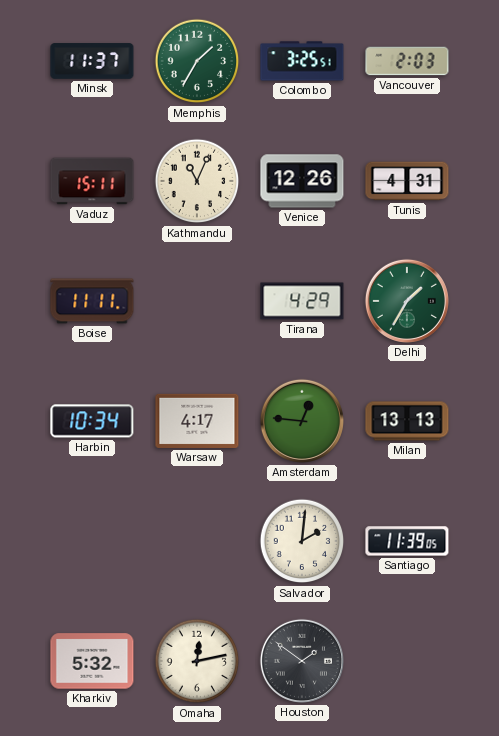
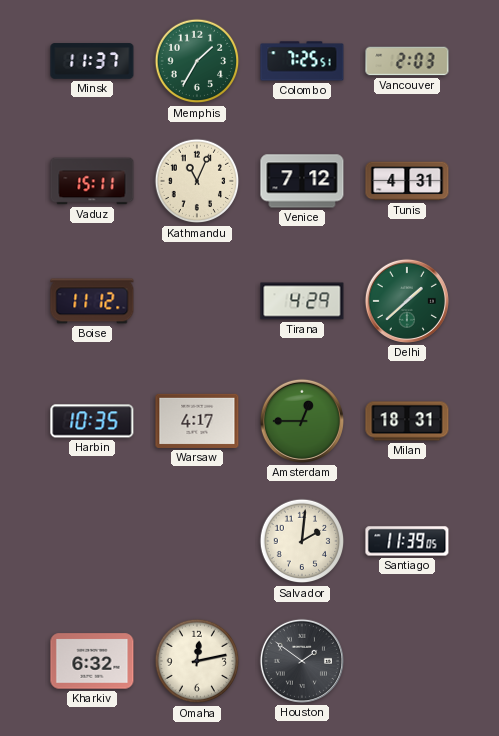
Colombo: 3:25 -> 7:25 (302, 61)
Venice: 12:26 -> 7:12 (302, 181)
Boise: 11:11 -> 11:12 (92, 301)
Delhi: 1:35 -> 1:38 (407, 301)
Harbin: 10:34 -> 10:35 (92, 421)
Amsterdam: 12:46 -> 12:45 (302, 421)
Milan: 13:13 -> 18:31 (407, 421)
Kharkiv: 5:32 -> 6:32 (92, 661)
